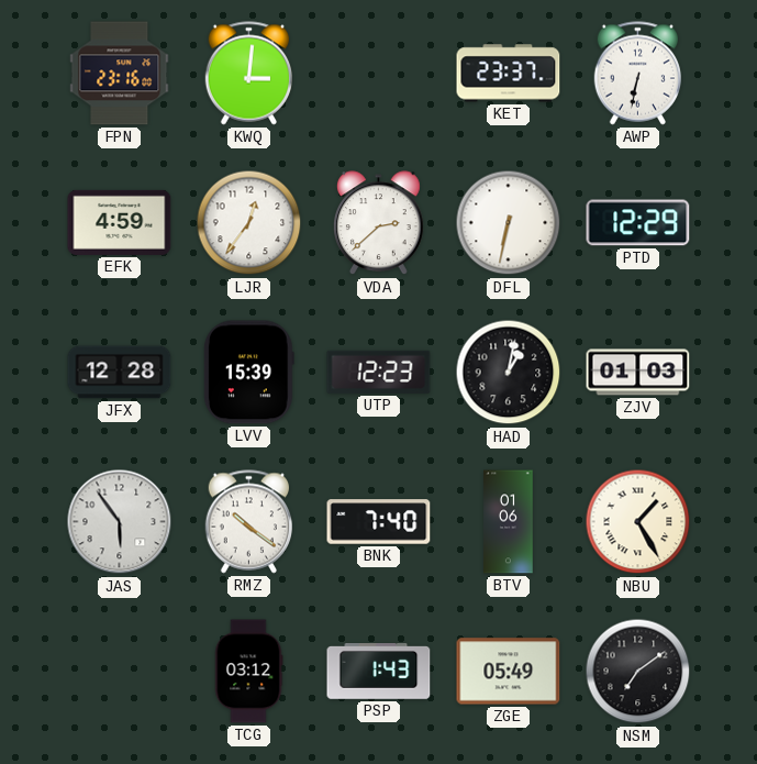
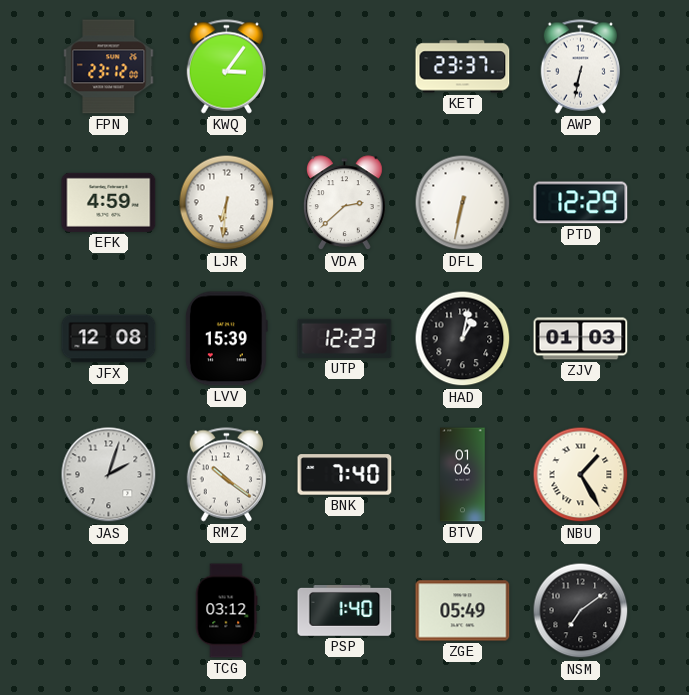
FPN: 23:16 -> 23:12 (109, 67)
KWQ: 3:01 -> 3:06 (227, 67)
LJR: 12:36 -> 6:31 (227, 203)
JFX: 12:28 -> 12:08 (109, 339)
JAS: 5:54 -> 2:03 (109, 475)
PSP: 1:43 -> 1:40 (345, 611)
